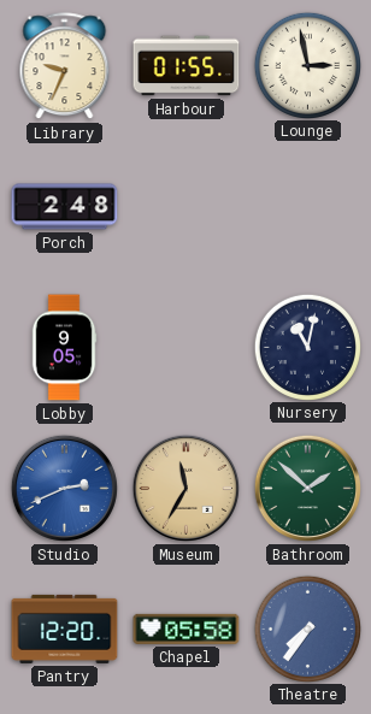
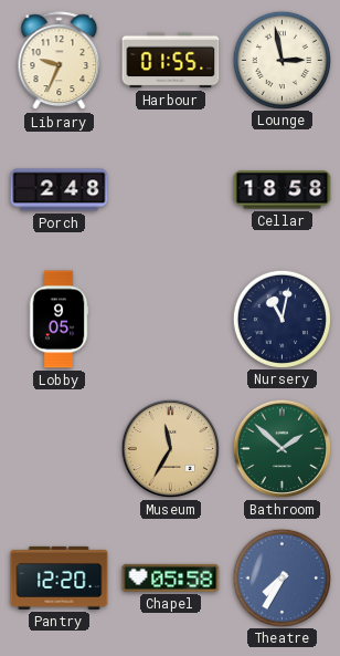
Cellar: none -> 18:58 (283, 190)
Studio: 2:41 -> none (64, 488)
Theatre: 7:36 -> 7:35 (281, 577)
